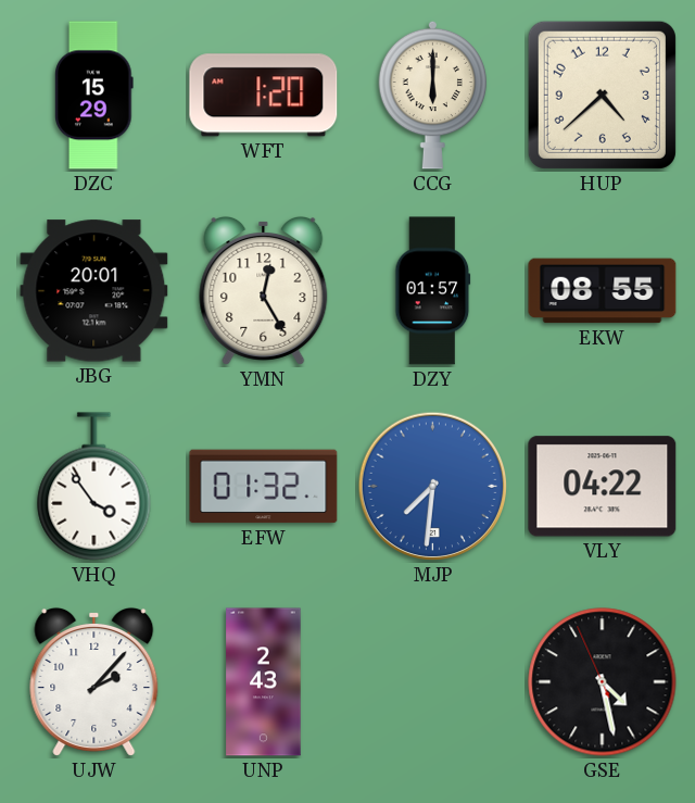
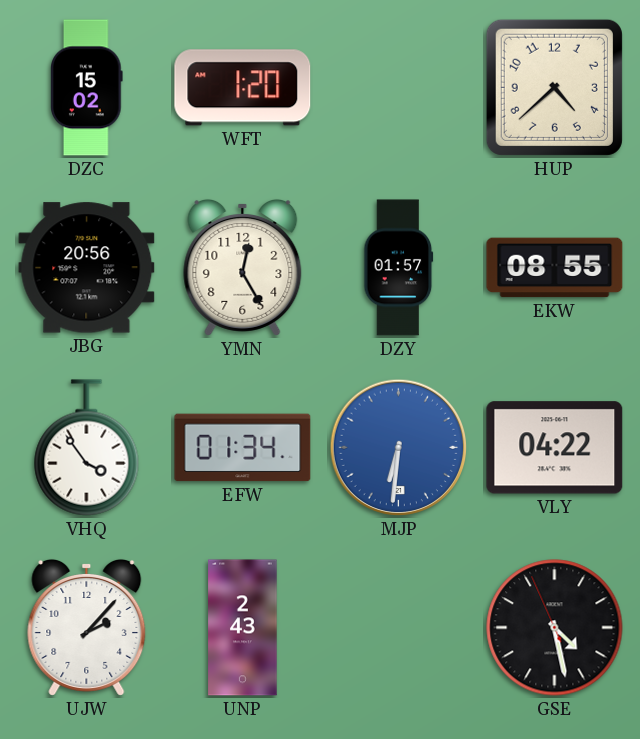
DZC: 15:29 -> 15:02 (87, 88)
CCG: 6:00 -> none (433, 95)
JBG: 20:01 -> 20:56 (87, 268)
EFW: 01:32 -> 01:34 (243, 448)
MJP: 7:31 -> 6:31 (399, 448)
